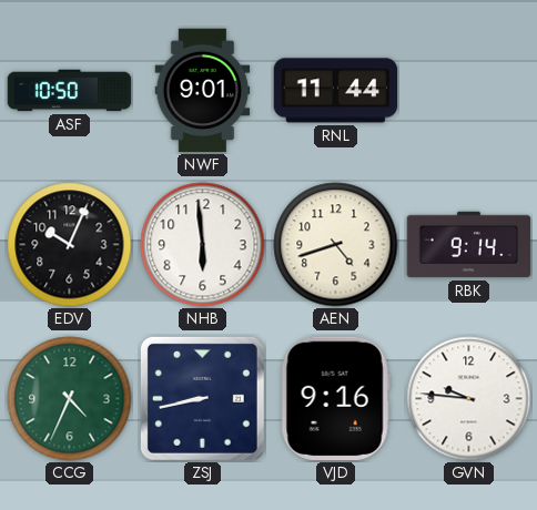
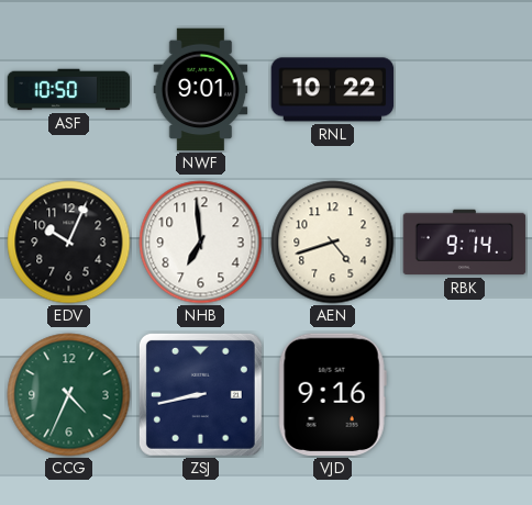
RNL: 11:44 -> 10:22 (333, 90)
NHB: 5:59 -> 6:59 (201, 243)
GVN: 9:46 -> none (469, 399)
